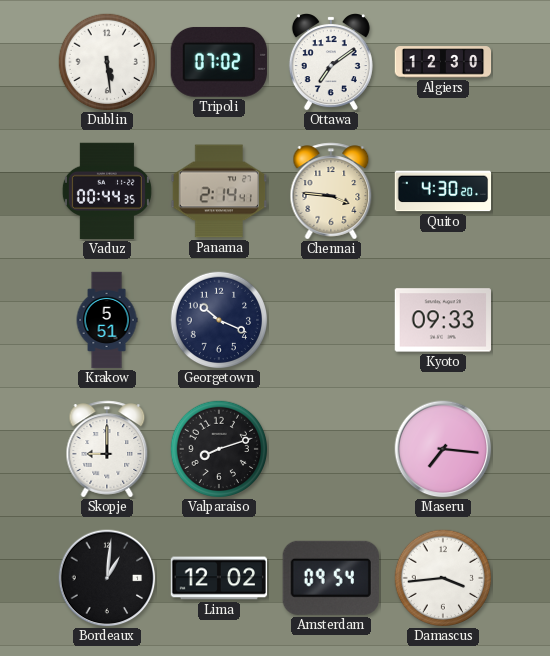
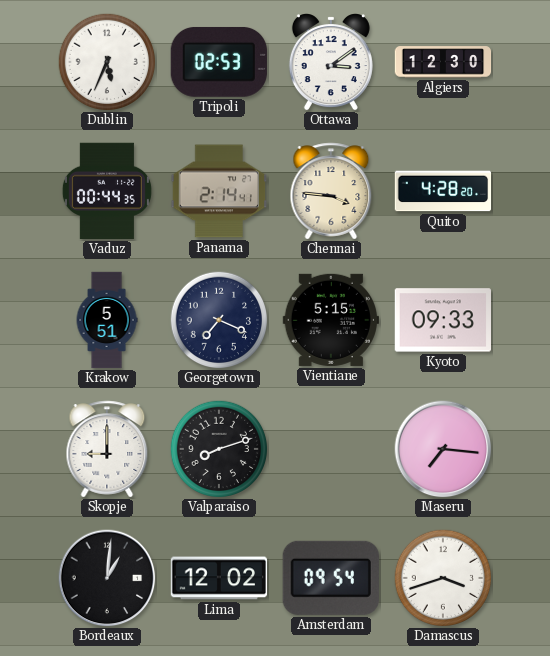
Dublin: 5:29 -> 5:34 (107, 62)
Tripoli: 07:02 -> 02:53 (219, 62)
Ottawa: 7:09 -> 3:09 (331, 62)
Quito: 4:30 -> 4:28 (443, 191)
Georgetown: 10:19 -> 7:19 (219, 320)
Vientiane: none -> 5:15 (330, 320)
Damascus: 3:44 -> 3:42 (443, 578)
